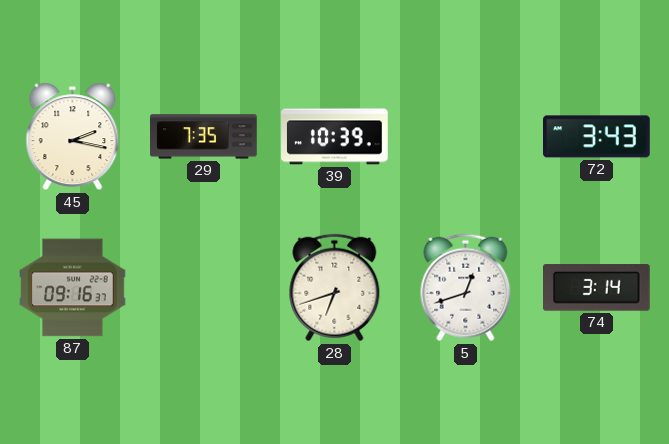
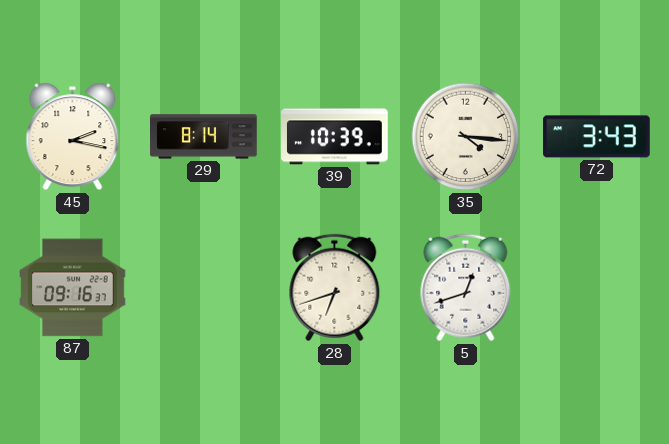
29: 7:35 -> 8:14 (204, 137)
35: none -> 4:16 (466, 137)
74: 3:14 -> none (597, 288)
